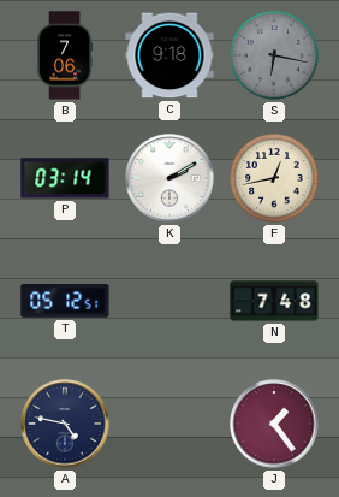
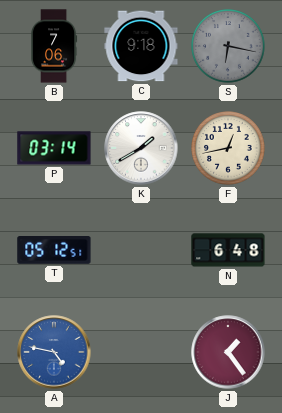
K: 2:10 -> 1:40 (141, 148)
N: 7:48 -> 6:48 (228, 250)
A dial: navy -> blue (54, 352)
